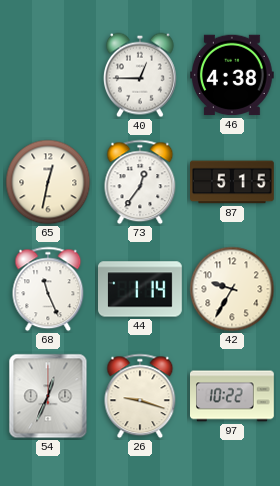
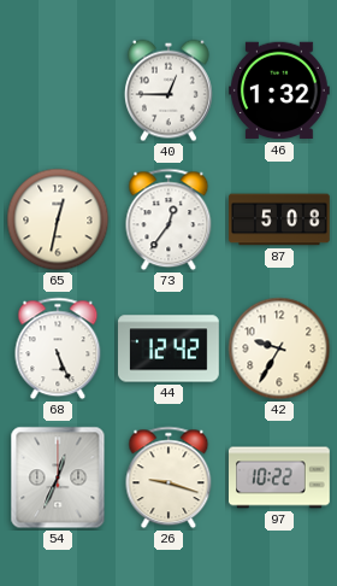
46: 4:38 -> 1:32 (280, 90)
87: 5:15 -> 5:08 (280, 219)
68: 11:26 -> 5:26 (58, 348)
44: 1:14 -> 12:42 (170, 348)
